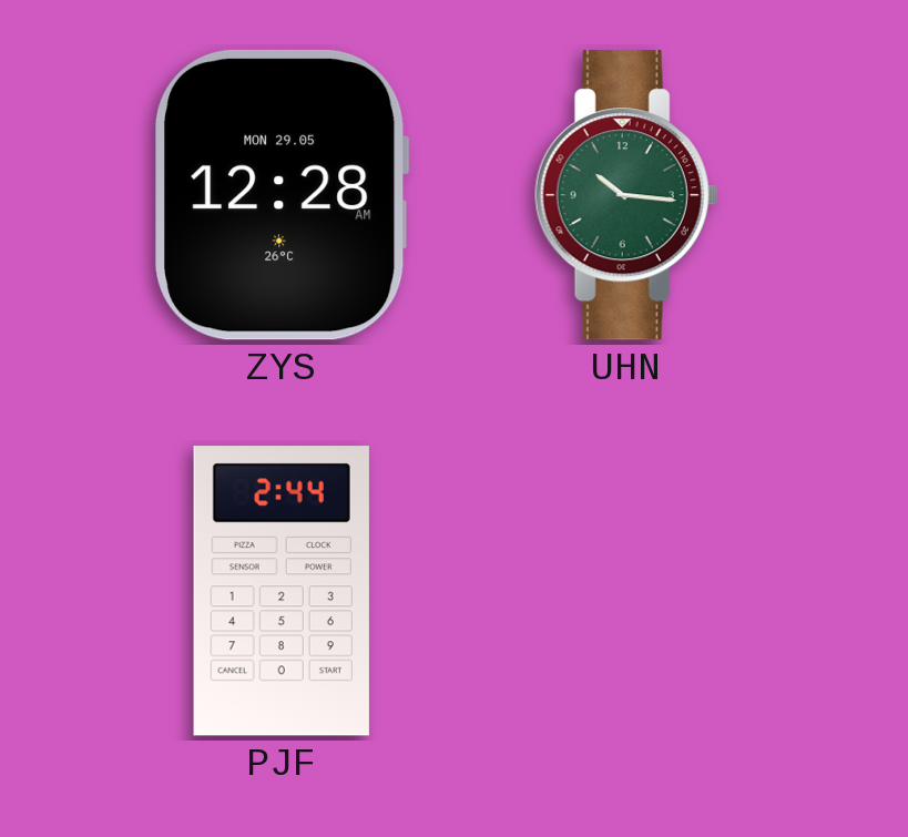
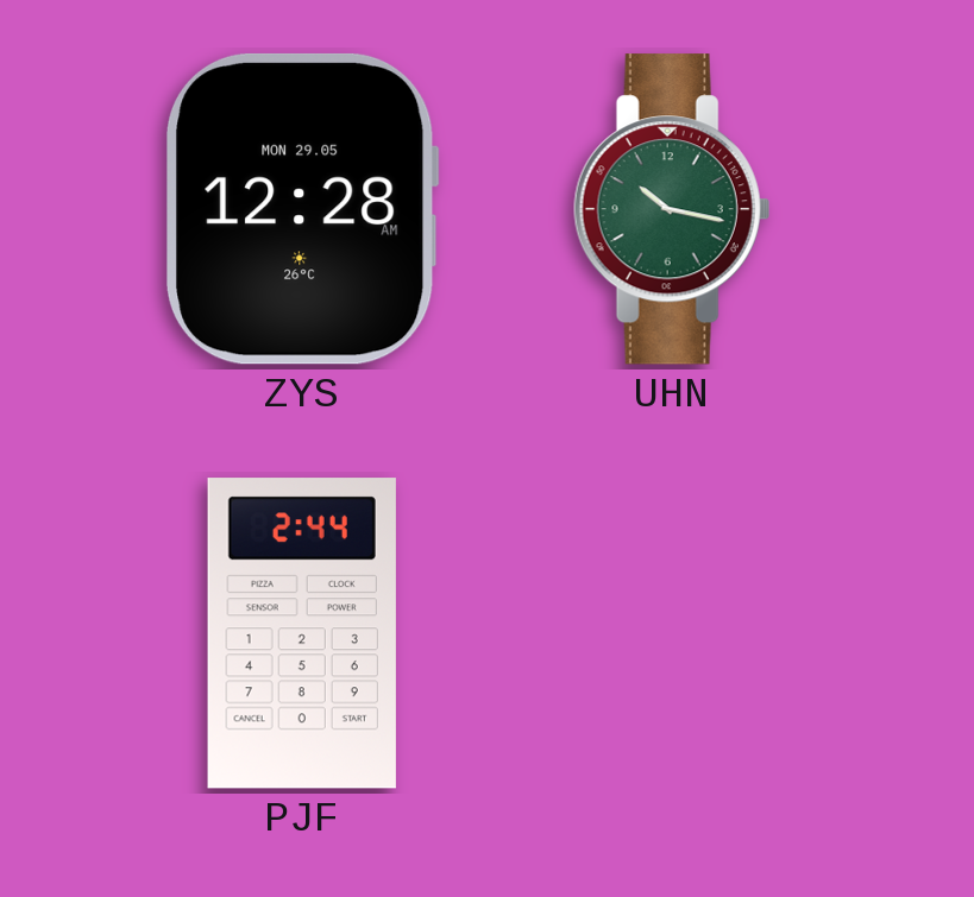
UHN: 10:16 -> 10:17 (672, 209)
